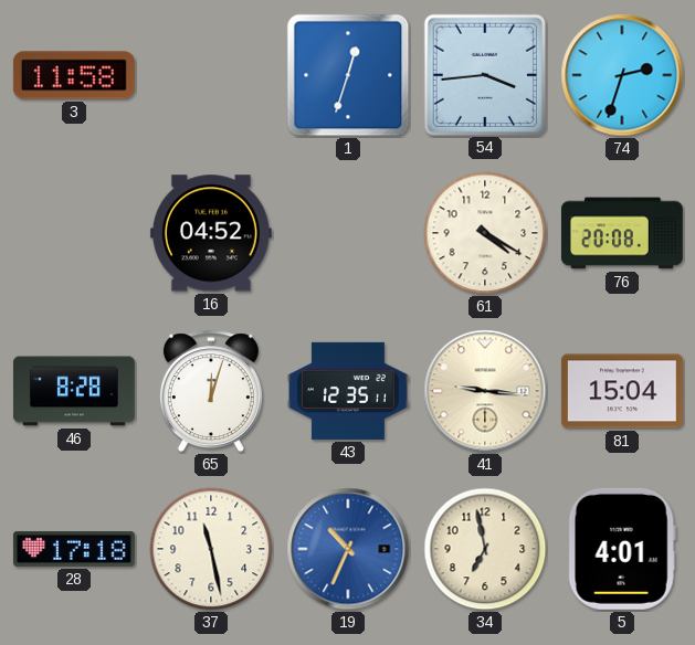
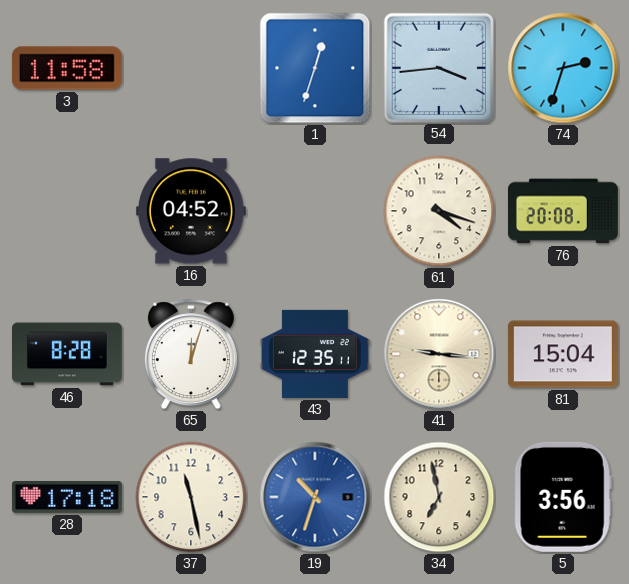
61: 4:20 -> 4:18 (439, 211)
19: 10:34 -> 10:33 (315, 497)
5: 4:01 -> 3:56 (563, 497)
